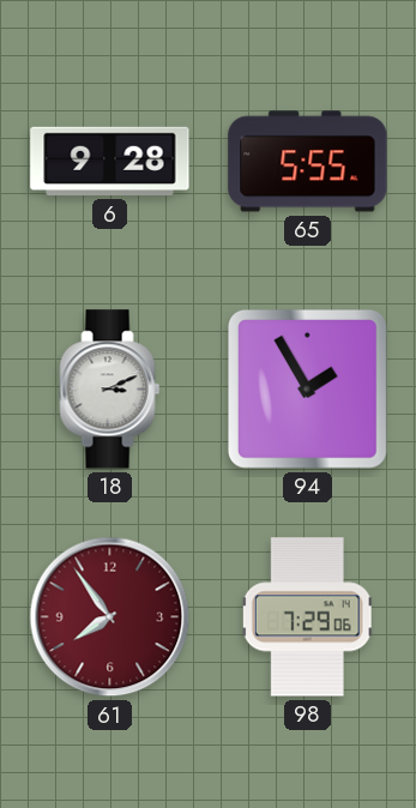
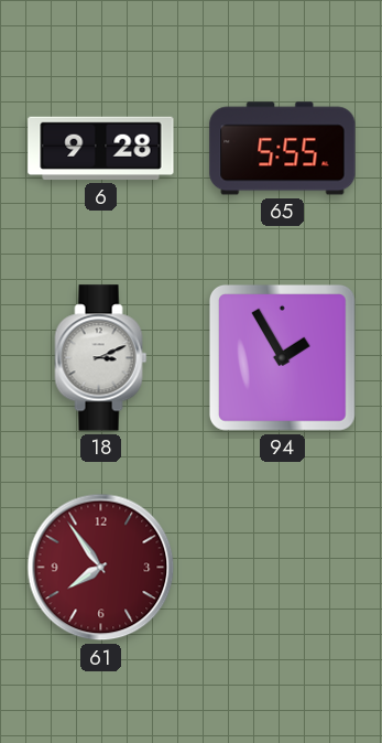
98: 7:29 -> none (307, 617)
